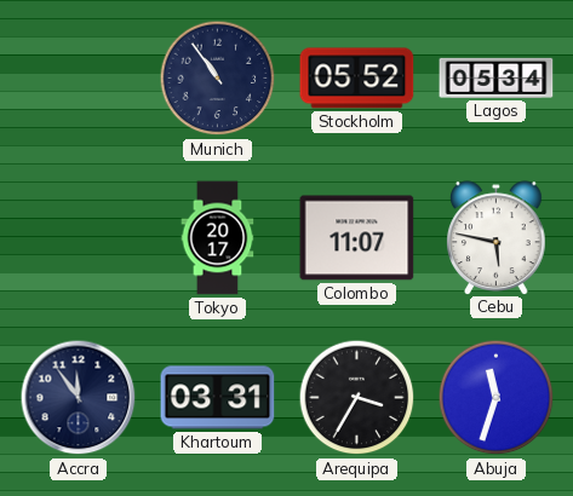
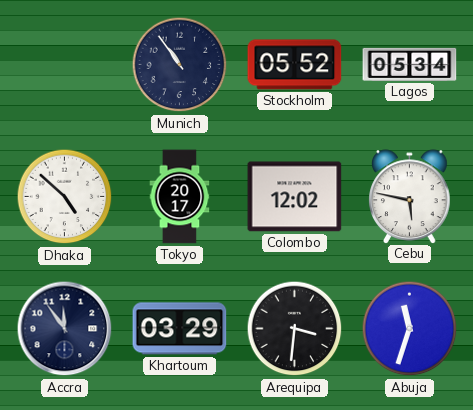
Dhaka: none -> 4:52 (65, 197)
Colombo: 11:07 -> 12:02 (295, 197)
Khartoum: 03:31 -> 03:29 (180, 329)
Arequipa: 3:35 -> 3:31 (295, 329)
